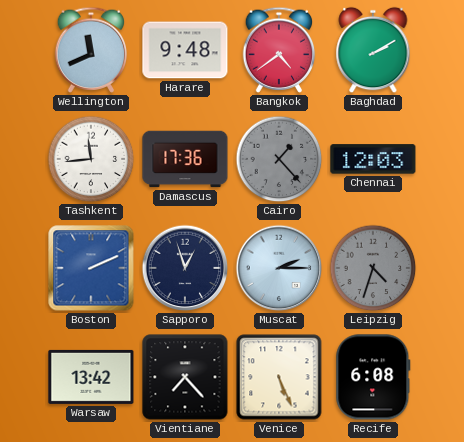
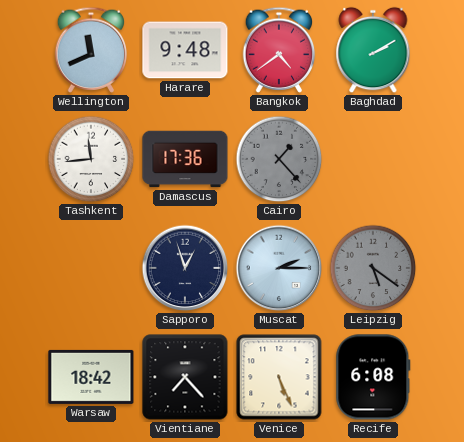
Chennai: 12:03 -> none (373, 159)
Boston: 2:11 -> none (91, 268)
Leipzig: 4:33 -> 5:21 (373, 268)
Warsaw: 13:42 -> 18:42 (91, 377)
